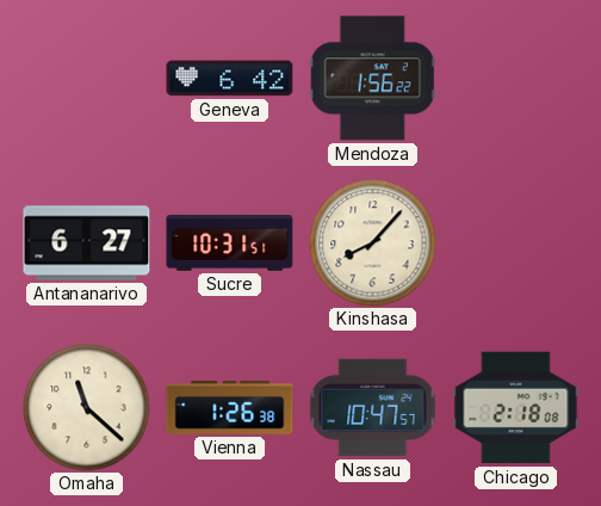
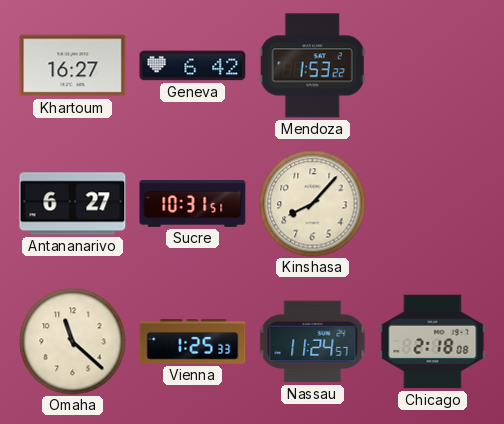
Khartoum: none -> 16:27 (73, 66)
Mendoza: 1:56 -> 1:53 (312, 66)
Vienna: 1:26 -> 1:25 (193, 342)
Nassau: 10:47 -> 11:24 (313, 342)
